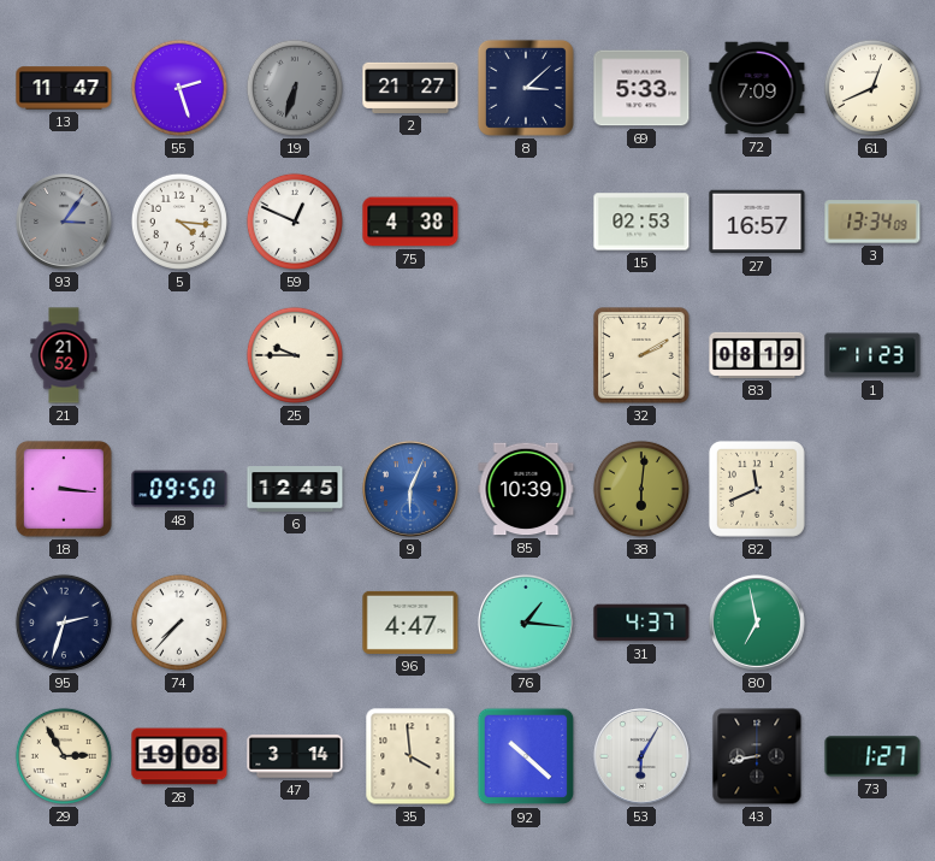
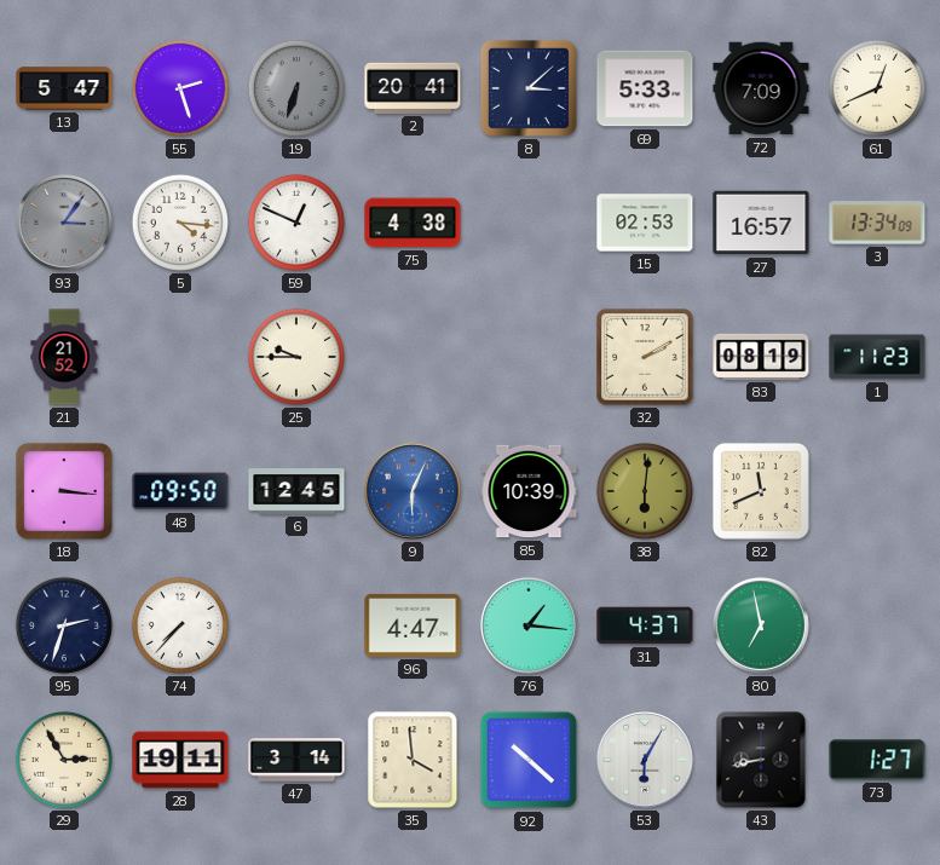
13: 11:47 -> 5:47 (64, 88)
2: 21:27 -> 20:41 (413, 88)
28: 19:08 -> 19:11 (180, 760)
